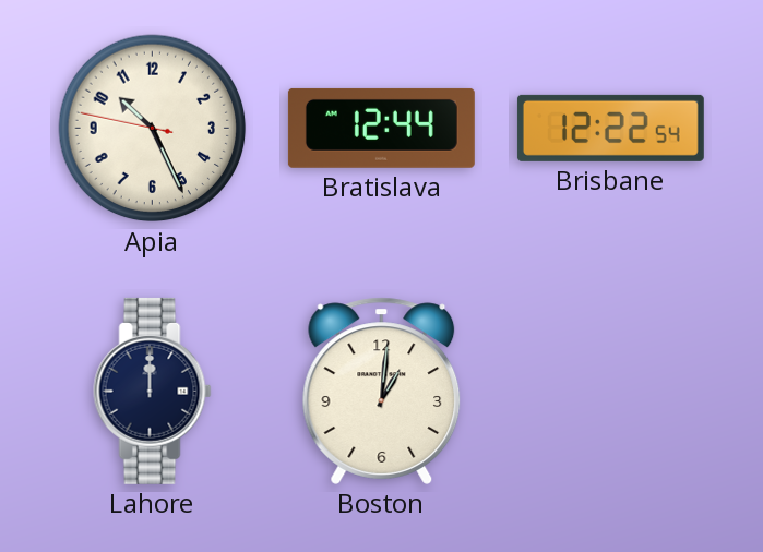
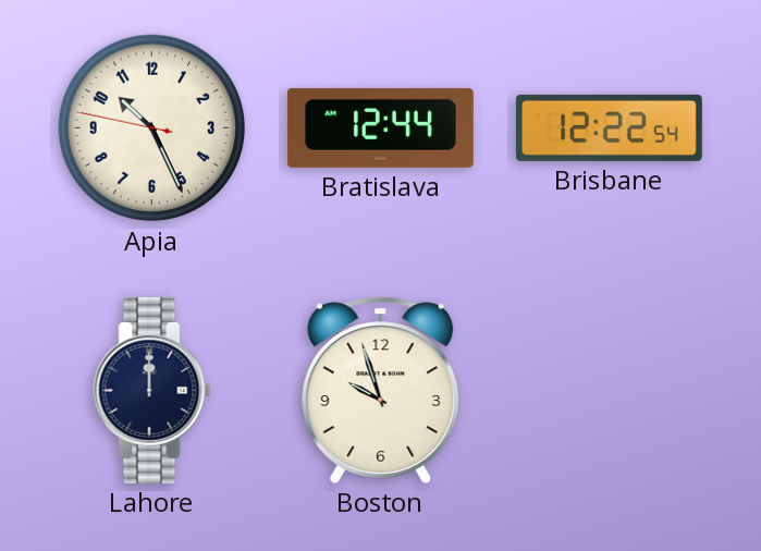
Boston: 1:01 -> 9:57 (381, 390)
